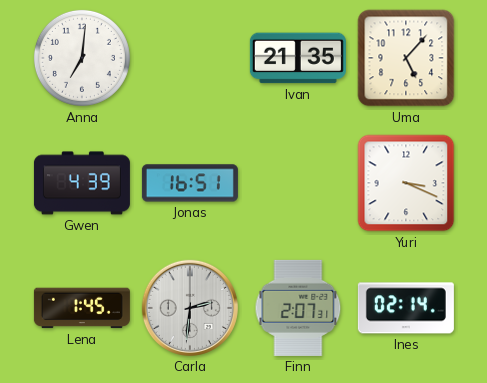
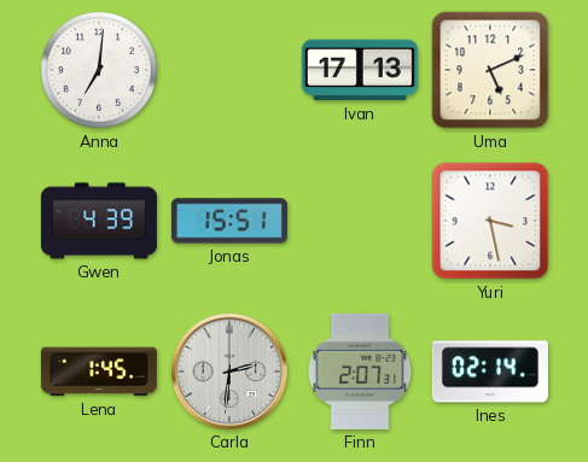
Ivan: 21:35 -> 17:13 (360, 70)
Uma: 5:07 -> 5:11 (490, 70)
Jonas: 16:51 -> 15:51 (229, 221)
Yuri: 3:19 -> 3:28 (490, 221)
